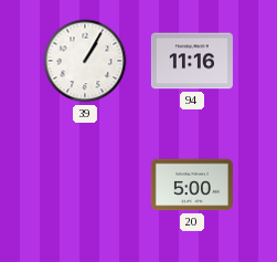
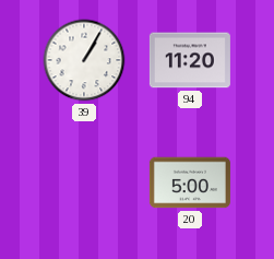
94: 11:16 -> 11:20 (190, 60)
